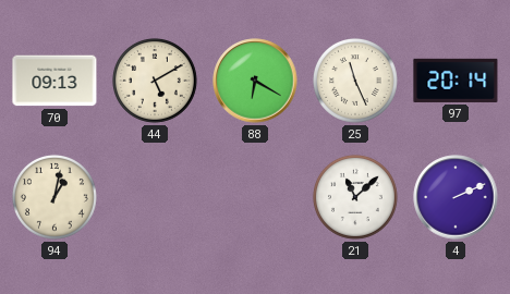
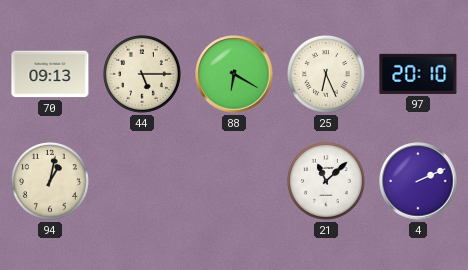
44: 5:10 -> 5:15 (142, 74)
25: 11:26 -> 6:26 (326, 74)
97: 20:14 -> 20:10 (418, 74)
